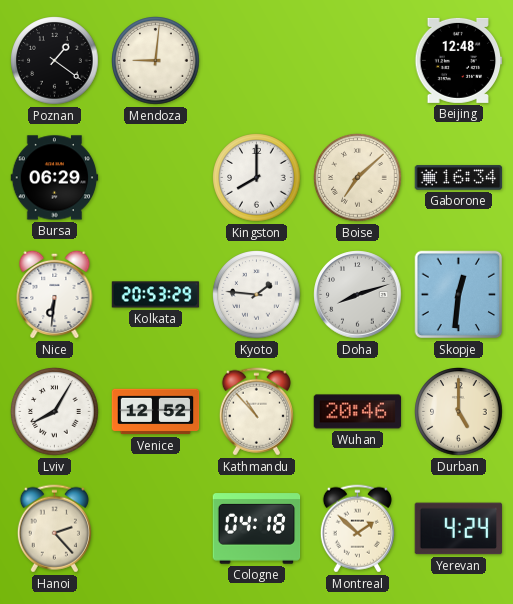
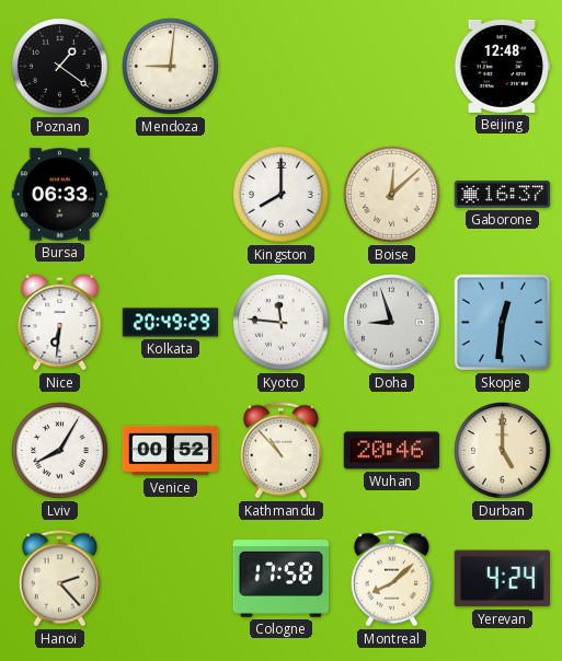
Bursa: 06:29 -> 06:33 (60, 195)
Boise: 7:08 -> 12:08 (392, 195)
Gaborone: 16:34 -> 16:37 (503, 195)
Kolkata: 20:53 -> 20:49 (171, 323)
Kyoto: 1:46 -> 11:46 (282, 323)
Doha: 8:12 -> 8:57 (392, 323)
Venice: 12:52 -> 00:52 (171, 451)
Cologne: 04:18 -> 17:58 (282, 579)
Montreal: 1:52 -> 8:08 (391, 579)
